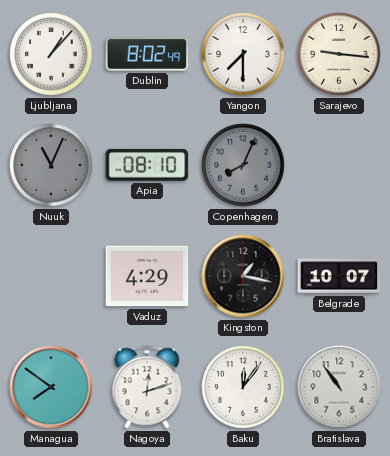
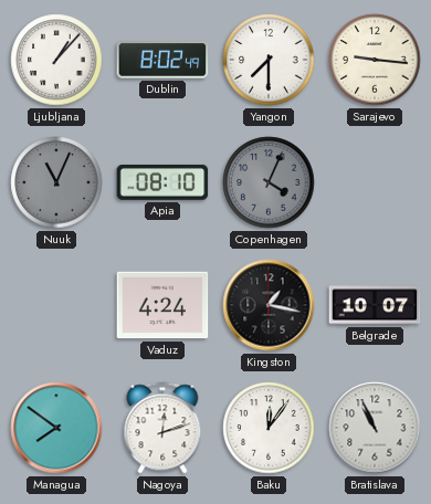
Copenhagen: 8:04 -> 4:04 (269, 182)
Vaduz: 4:29 -> 4:24 (162, 305)
Bratislava: 10:54 -> 10:56 (375, 428)
